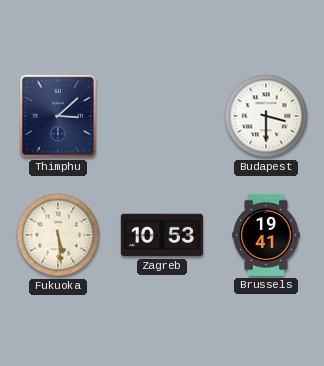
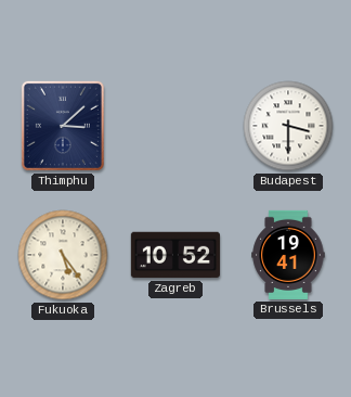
Fukuoka: 5:29 -> 5:24 (63, 255)
Zagreb: 10:53 -> 10:52 (175, 255)
